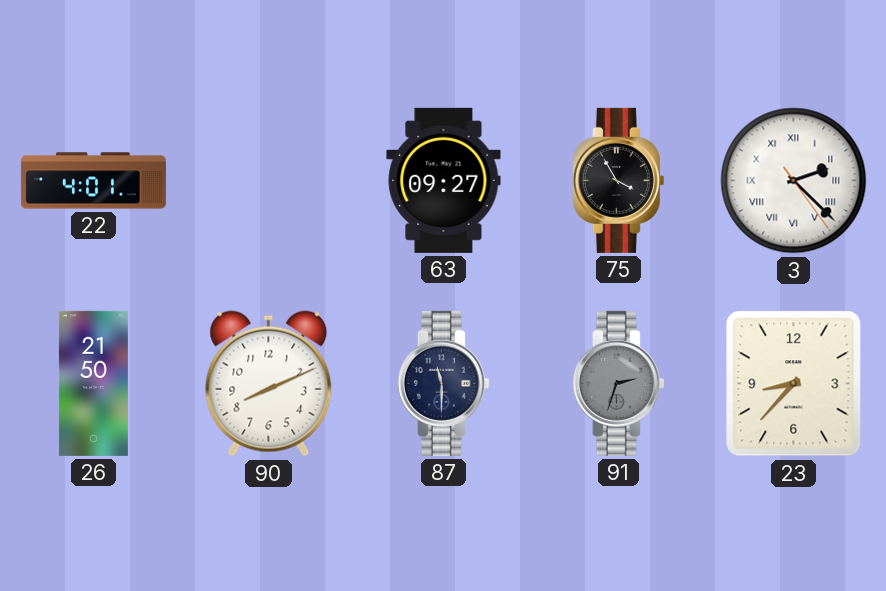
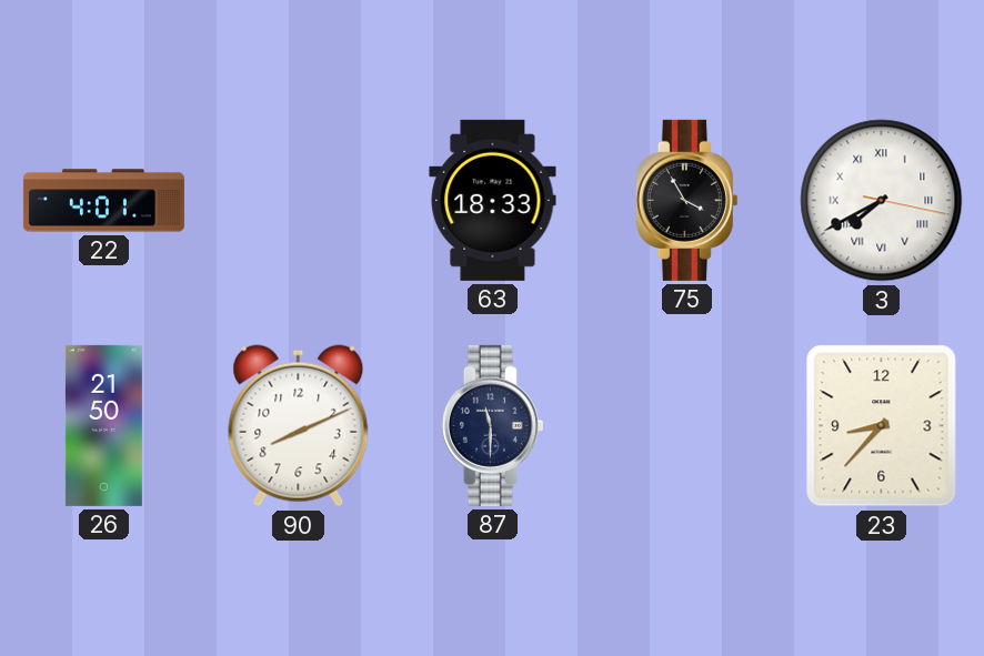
63: 09:27 -> 18:33 (493, 200)
3: 2:22 -> 7:40 (882, 201)
91: 2:33 -> none (618, 383)
